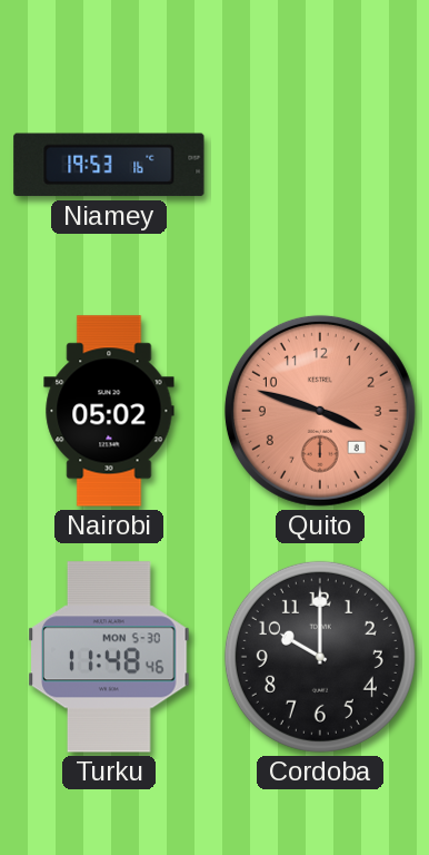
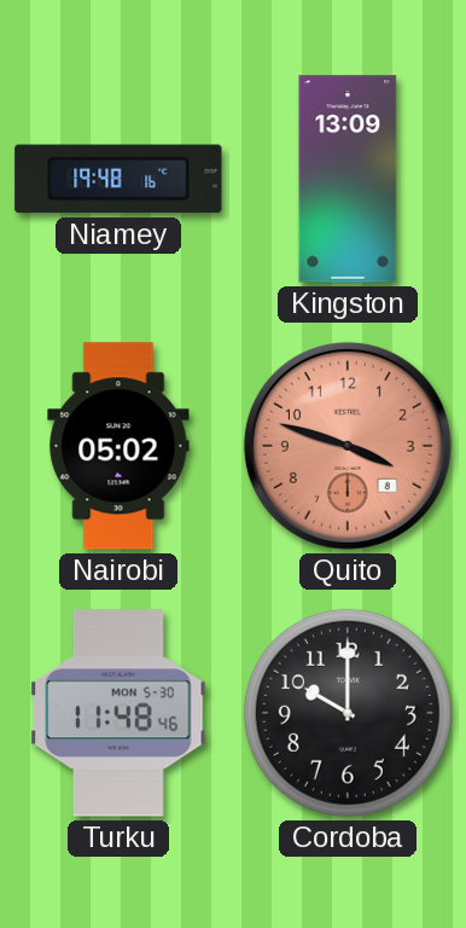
Niamey: 19:53 -> 19:48 (118, 179)
Kingston: none -> 13:09 (348, 179)
